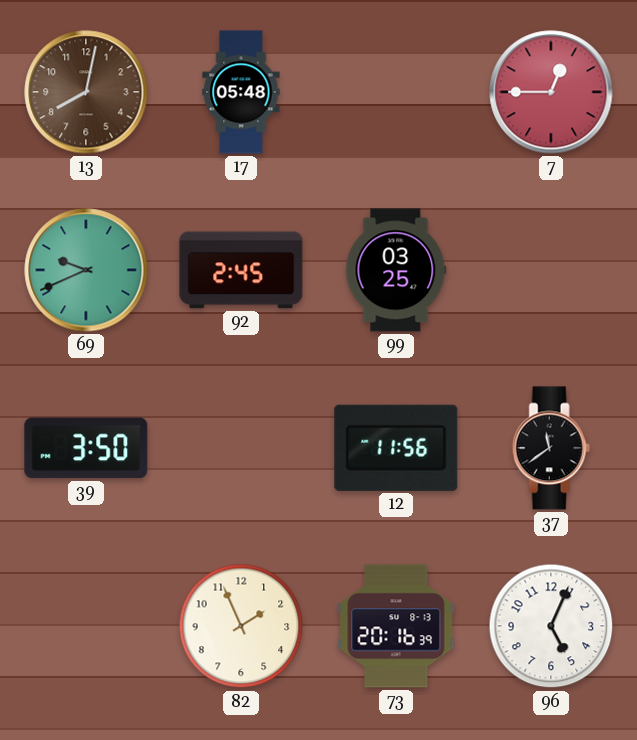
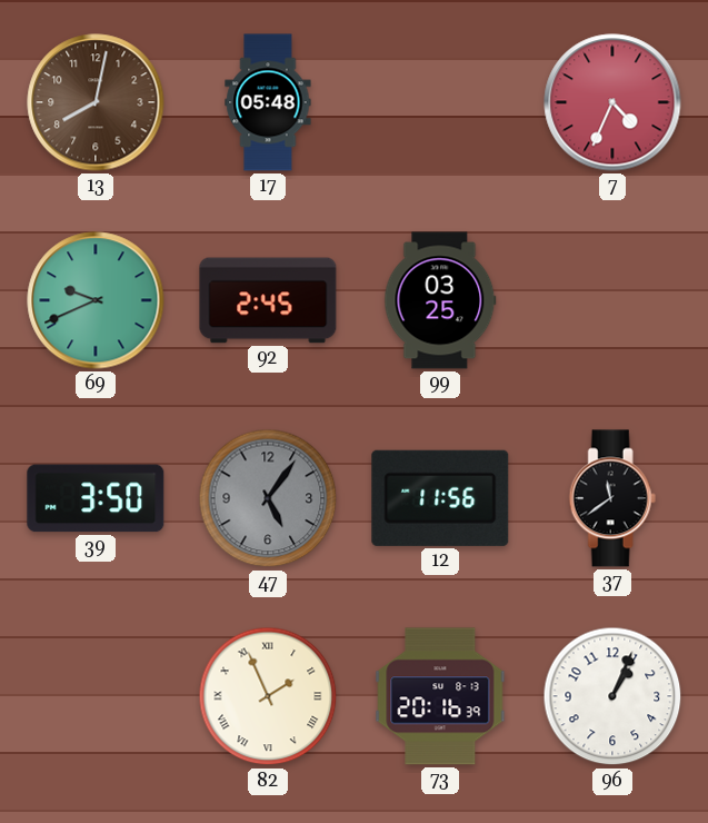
7: 12:45 -> 4:34 (612, 102)
47: none -> 5:06 (268, 498)
82 numerals: Arabic -> Roman (268, 696)
96: 5:04 -> 1:04 (612, 696)
